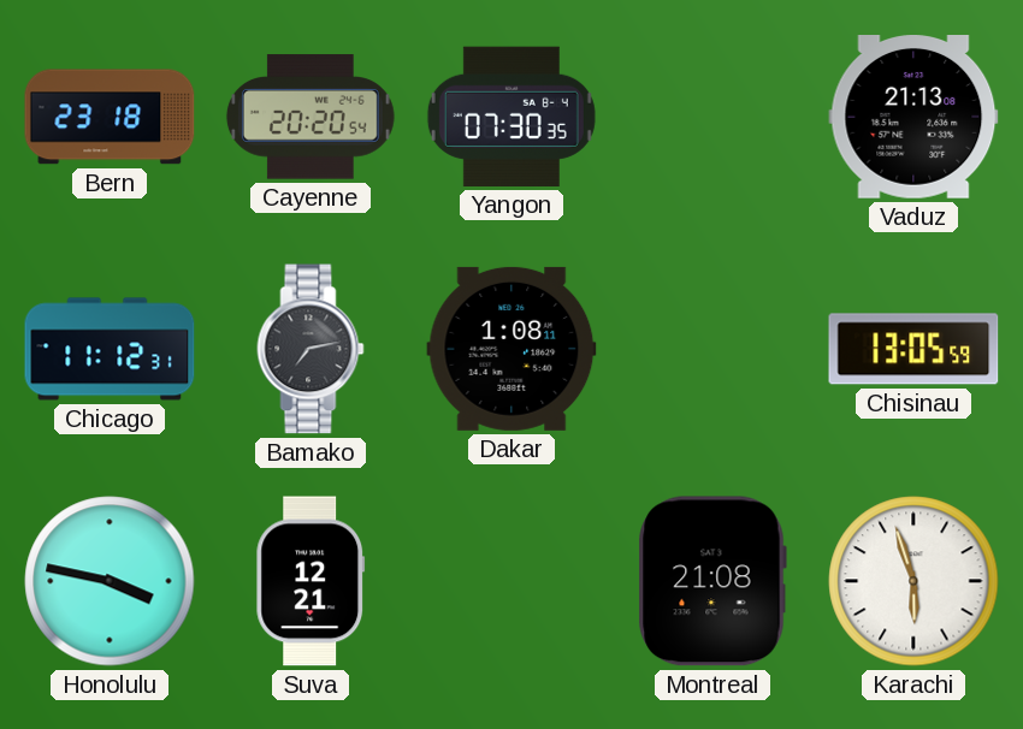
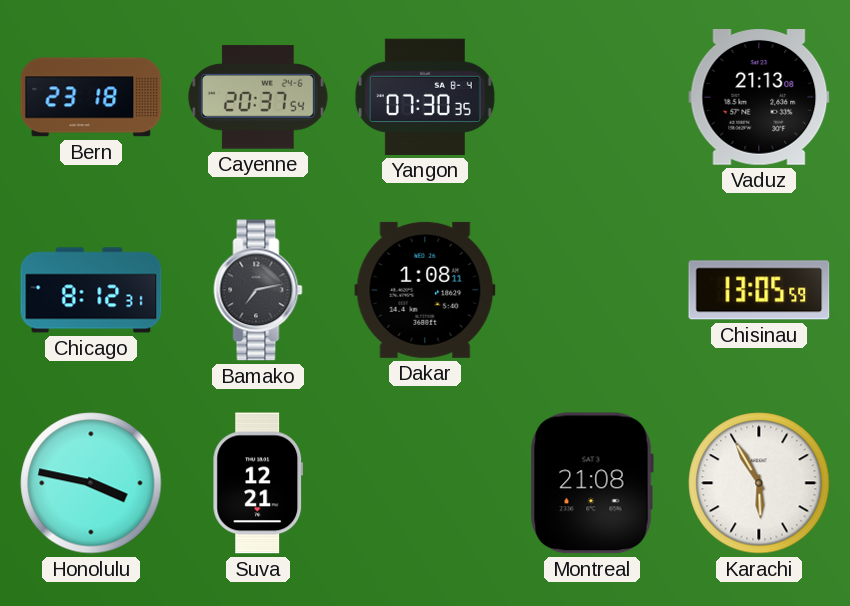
Cayenne: 20:20 -> 20:37 (258, 97)
Chicago: 11:12 -> 8:12 (91, 290)
Karachi: 5:57 -> 5:55 (759, 483)
